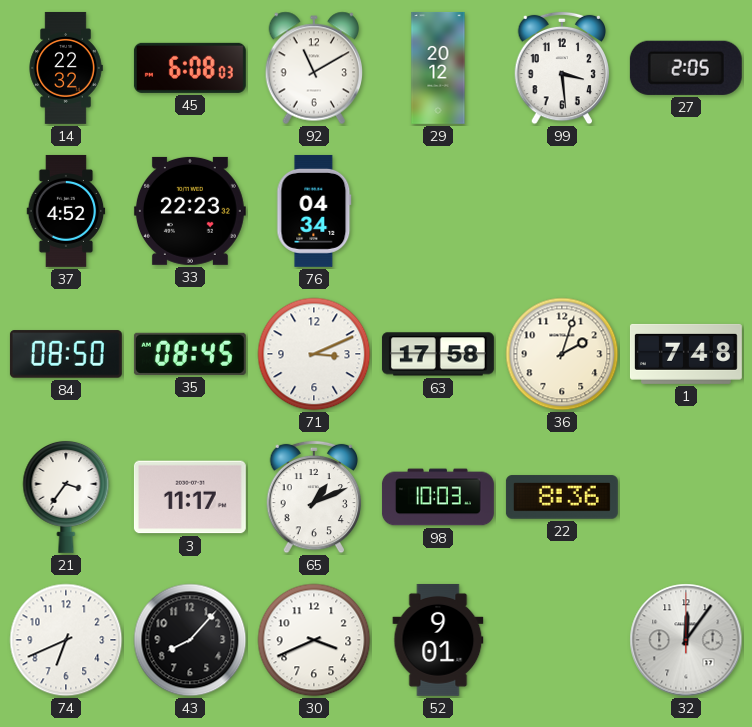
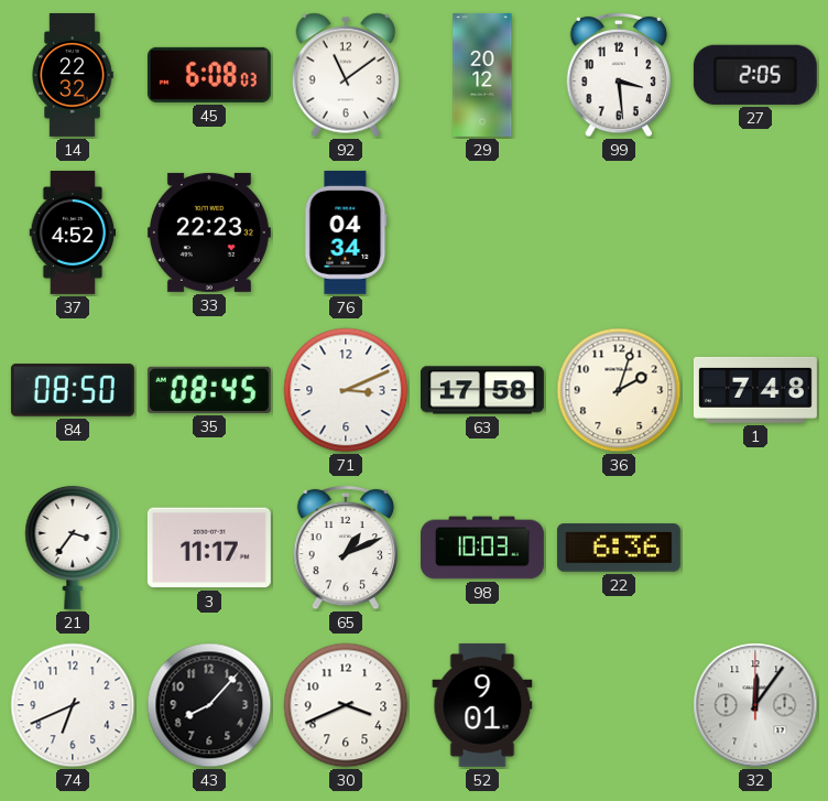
92: 11:10 -> 11:09 (346, 75)
22: 8:36 -> 6:36 (619, 548)
